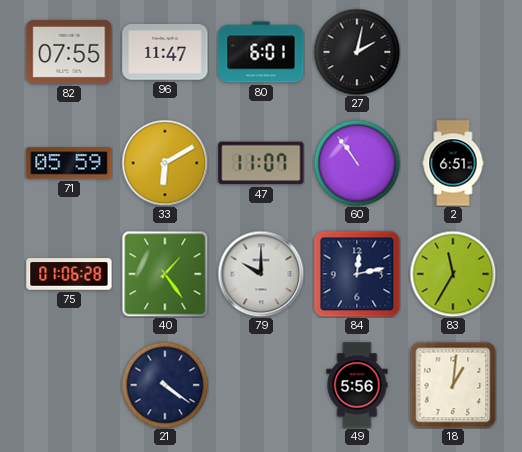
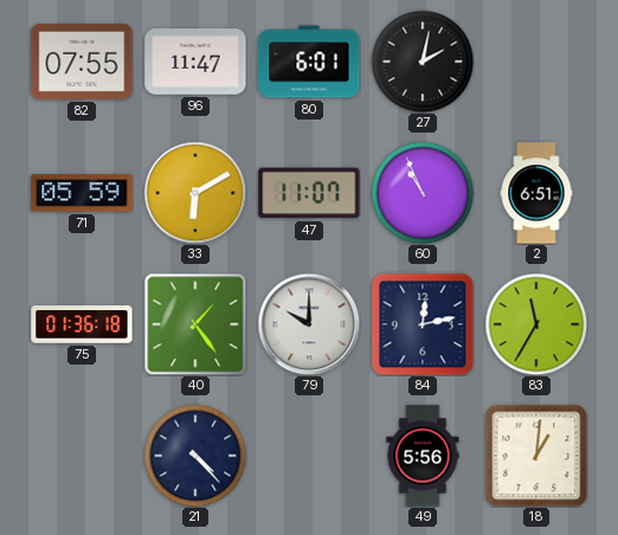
60: 10:54 -> 10:56 (423, 193)
75: 01:06 -> 01:36 (82, 324)
21: 4:21 -> 4:23 (195, 456)
